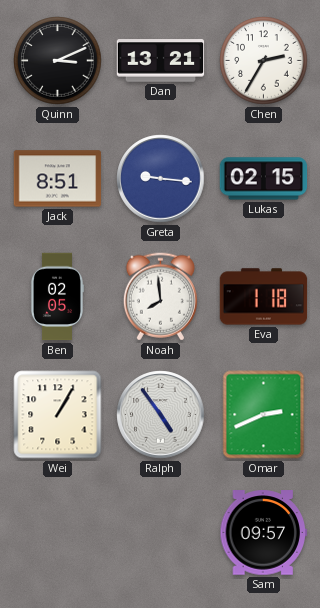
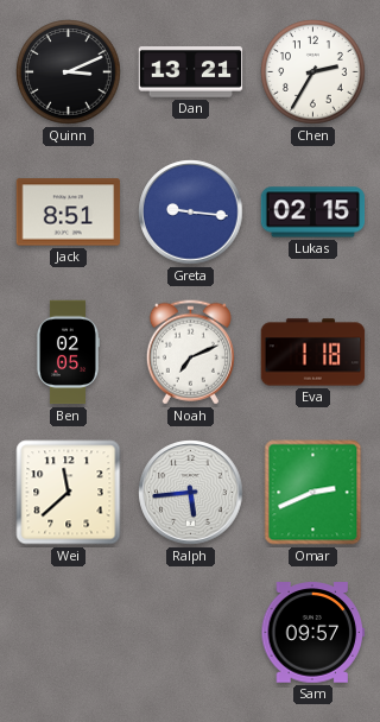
Noah: 7:59 -> 7:11 (190, 353)
Wei: 1:05 -> 11:38 (69, 493)
Ralph: 4:54 -> 5:44 (191, 493)
